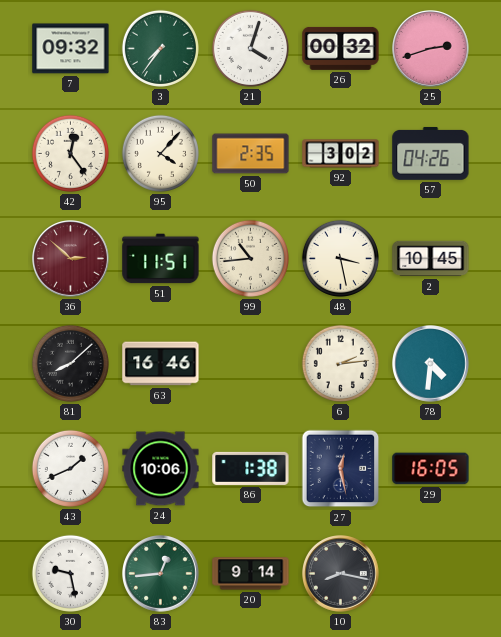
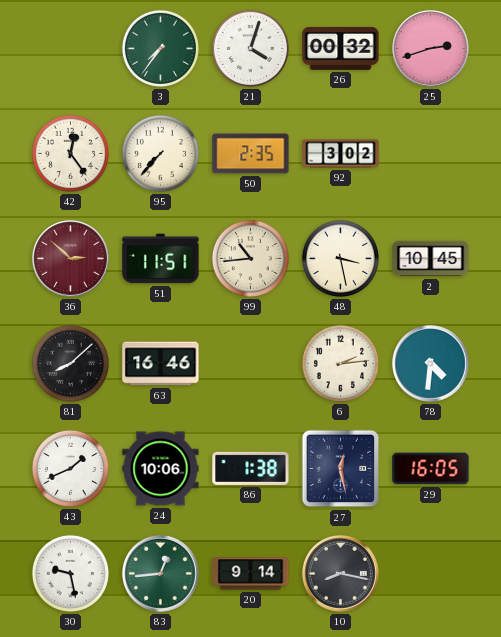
7: 09:32 -> none (71, 49)
95: 4:07 -> 7:37 (160, 153)
57: 04:26 -> none (431, 153)
